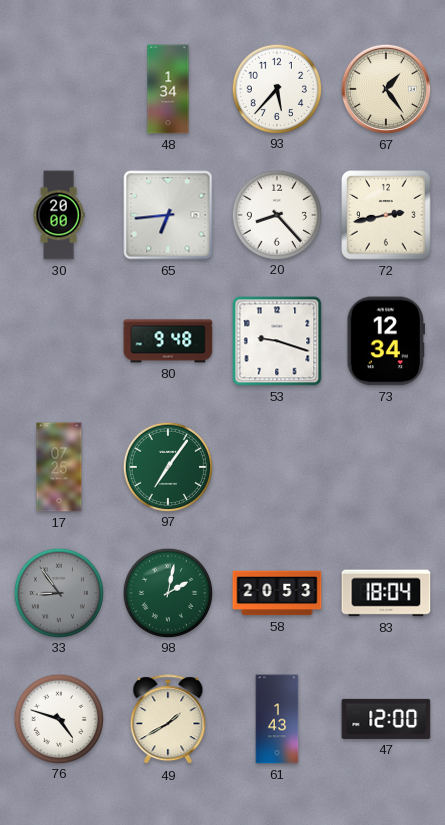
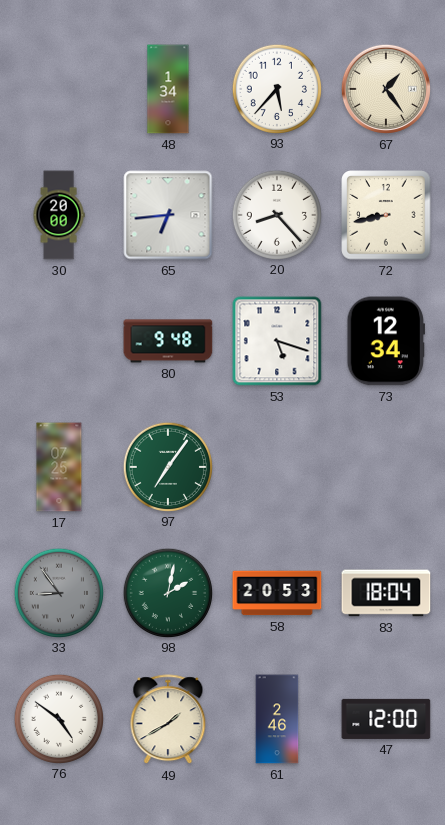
72: 2:43 -> 8:43 (386, 215)
53: 9:18 -> 5:18 (277, 341)
76: 4:48 -> 4:51 (58, 718)
61: 1:43 -> 2:46 (277, 719)
